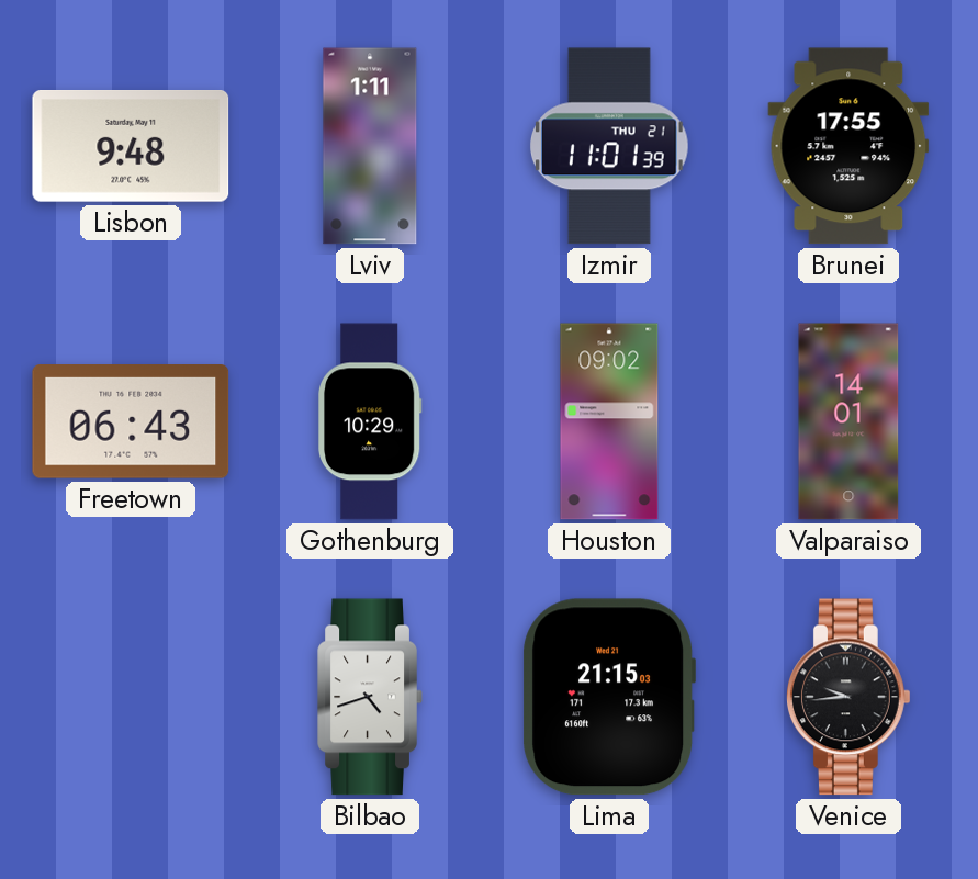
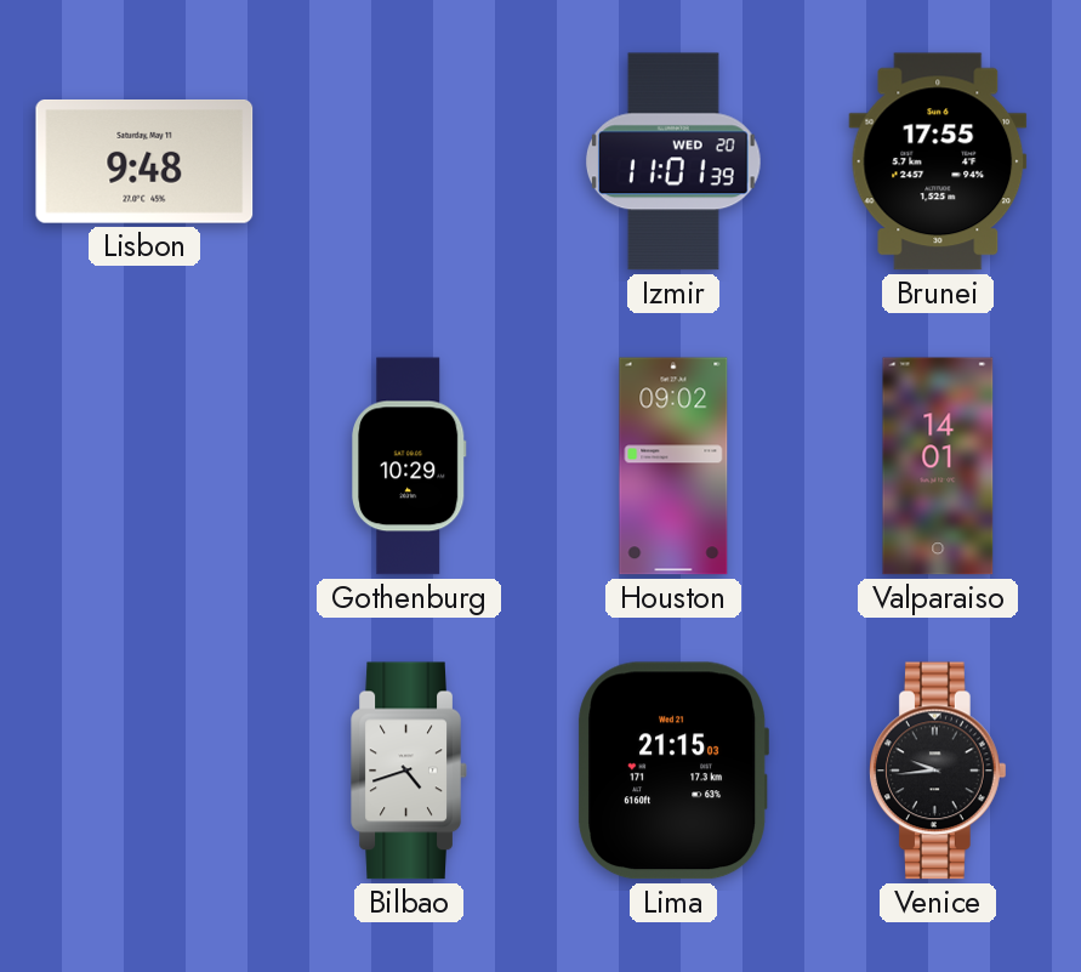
Lviv: 1:11 -> none (370, 146)
Izmir date: THU 21 -> WED 20 (675, 161)
Freetown: 06:43 -> none (131, 421)
